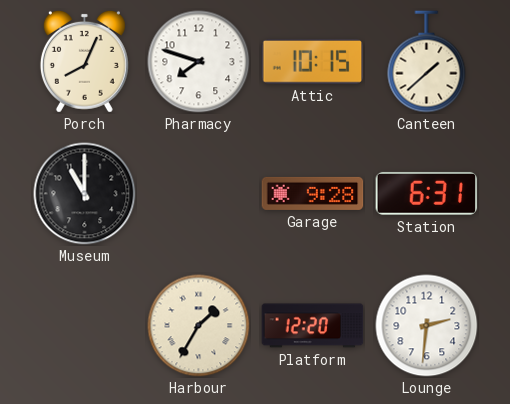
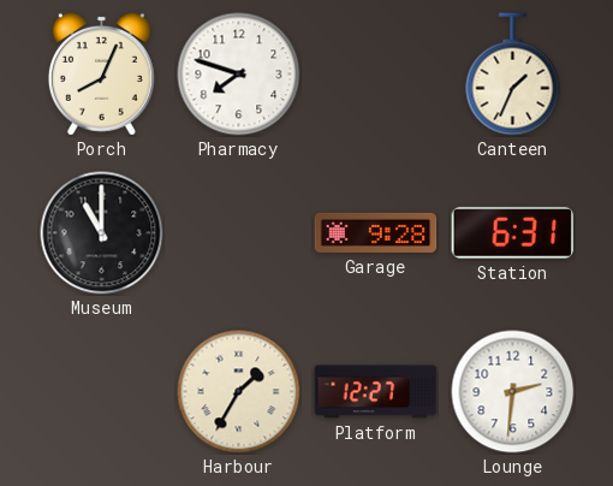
Attic: 10:15 -> none (313, 61)
Canteen: 1:38 -> 1:34 (513, 75)
Platform: 12:20 -> 12:27 (376, 392)
